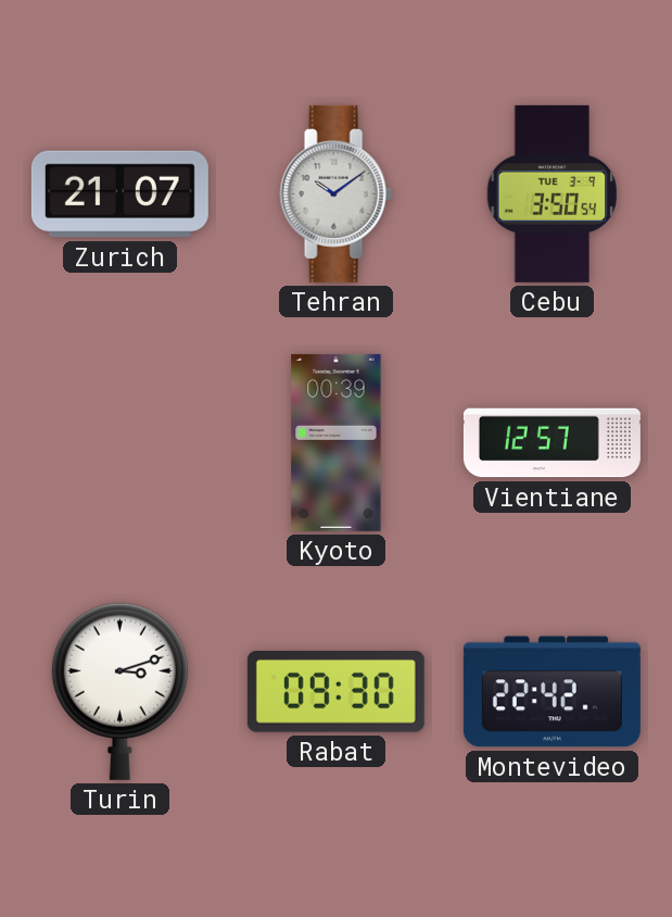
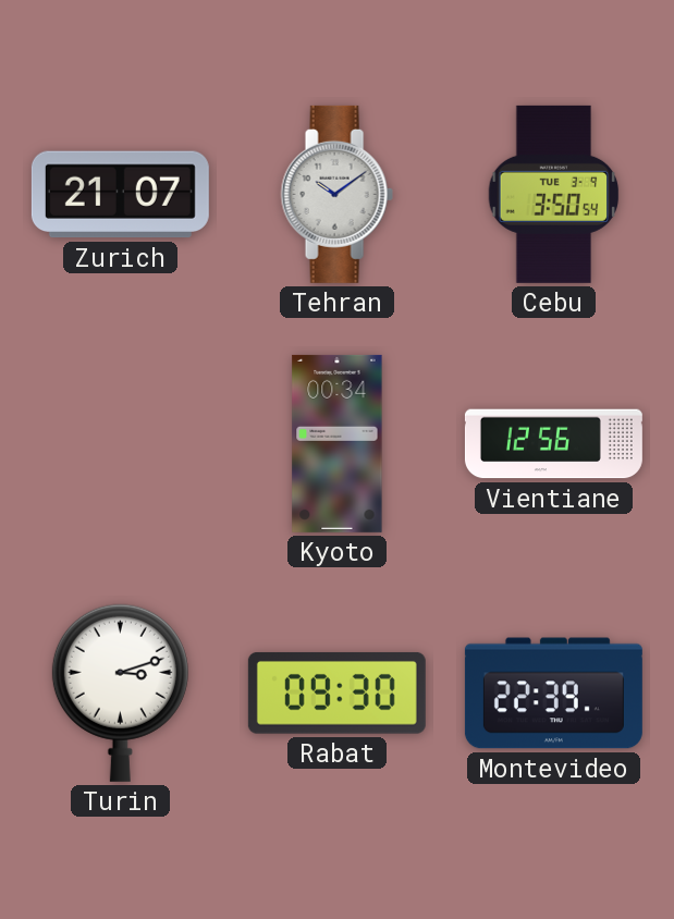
Kyoto: 00:39 -> 00:34 (338, 443)
Vientiane: 12:57 -> 12:56 (553, 444)
Montevideo: 22:42 -> 22:39 (553, 694)
